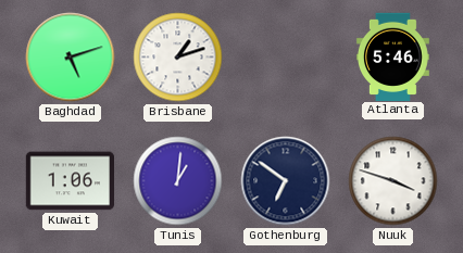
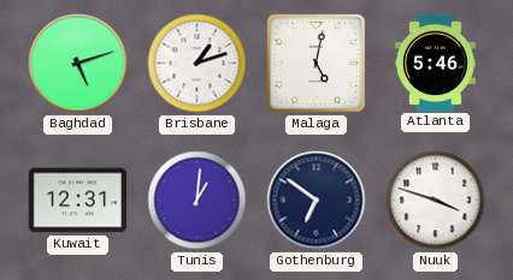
Malaga: none -> 5:02 (316, 62)
Kuwait: 1:06 -> 12:31 (77, 201)
